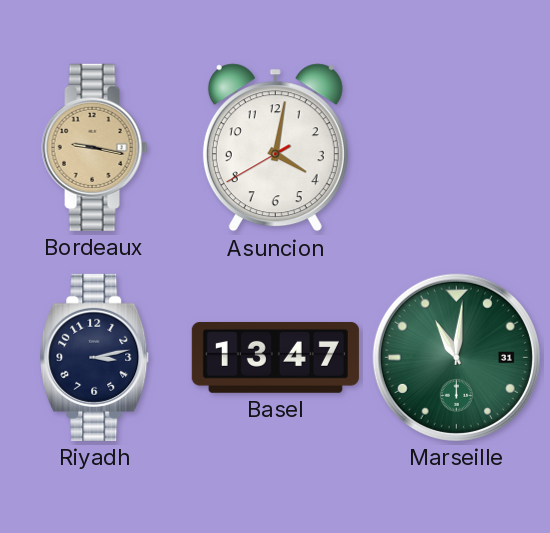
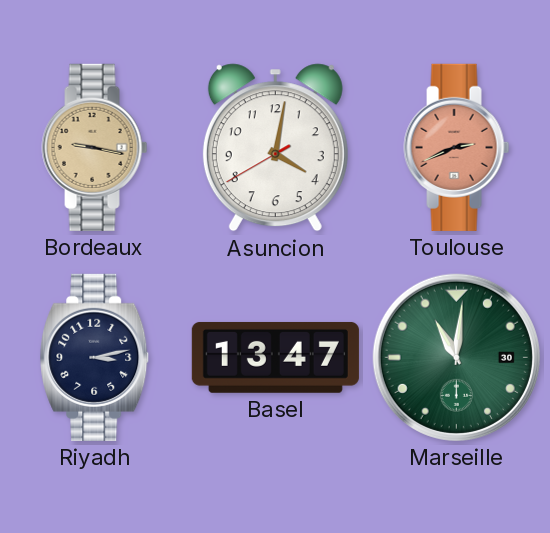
Toulouse: none -> 2:41 (457, 147)
Marseille date: 31 -> 30 (456, 357)
